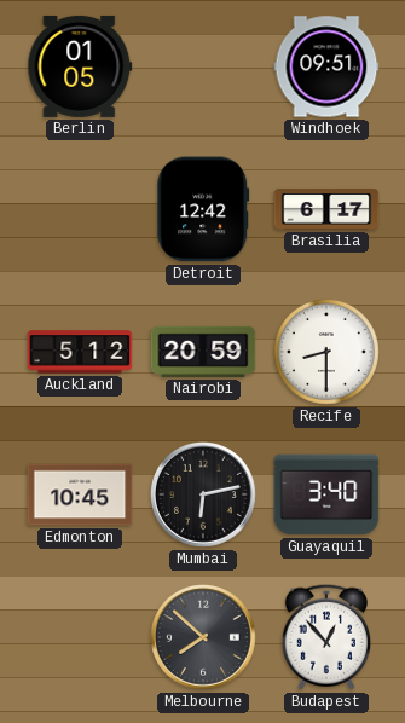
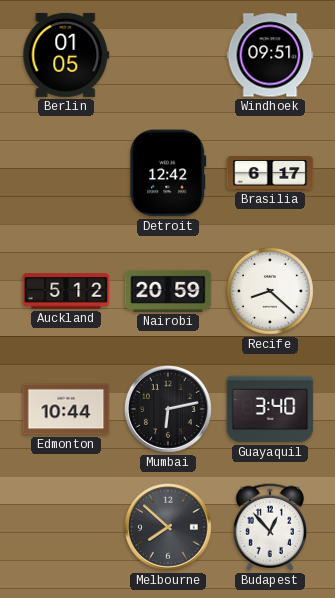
Recife: 8:30 -> 8:22 (270, 291)
Edmonton: 10:45 -> 10:44 (66, 409)
